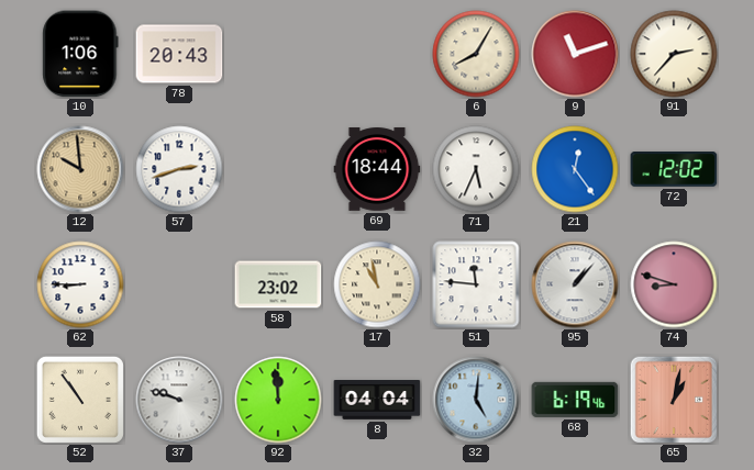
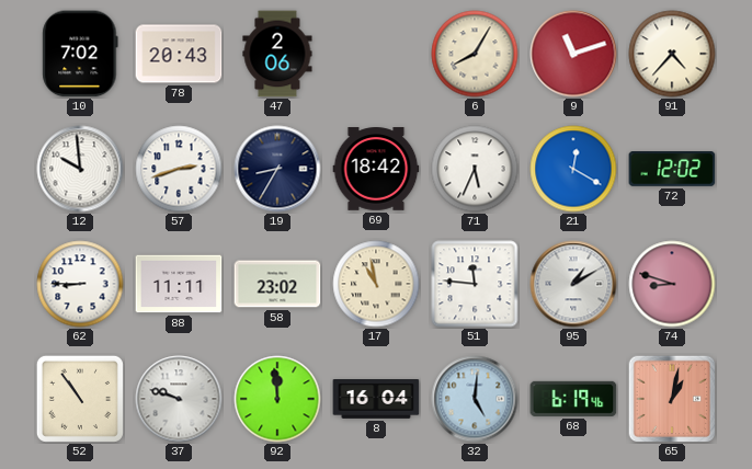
10: 1:06 -> 7:02 (80, 54)
47: none -> 2:06 (277, 54)
91: 2:37 -> 4:37 (672, 54)
12 dial: champagne -> white (80, 169)
19: none -> 8:35 (277, 169)
69: 18:44 -> 18:42 (376, 169)
21: 12:24 -> 12:20 (573, 169)
88: none -> 11:11 (179, 284)
95: 1:07 -> 1:10 (573, 284)
8: 04:04 -> 16:04 (376, 400)
